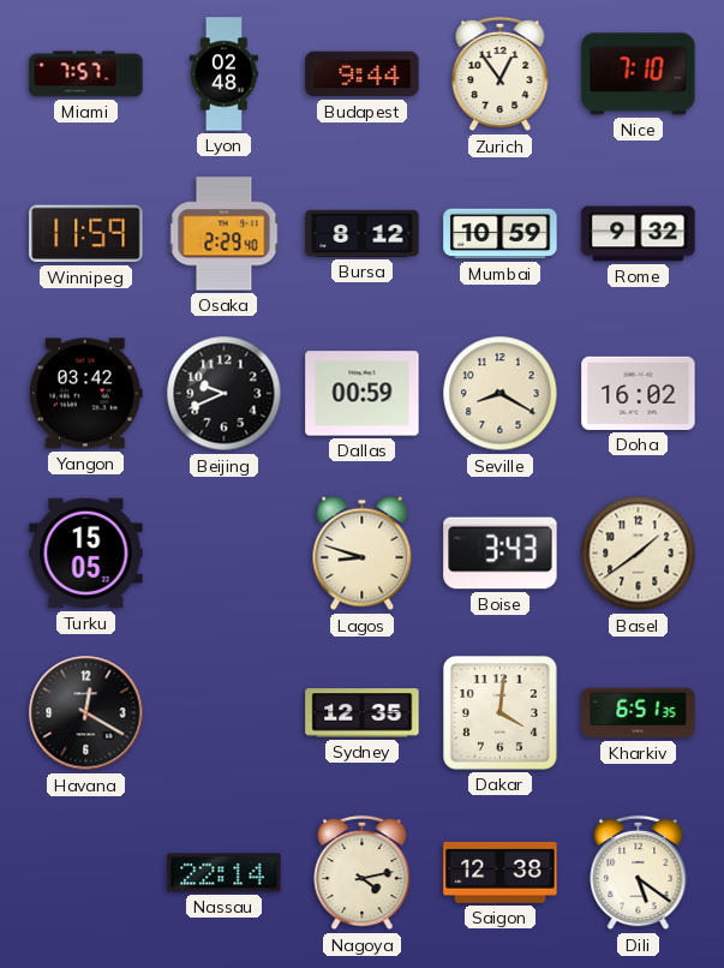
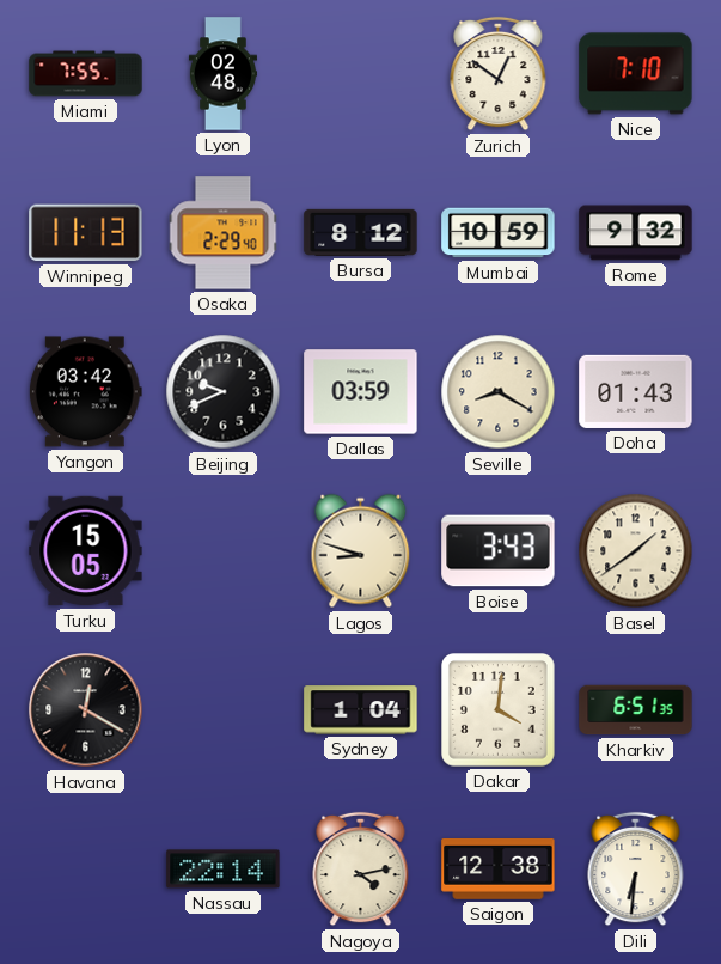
Miami: 7:57 -> 7:55 (86, 74)
Budapest: 9:44 -> none (363, 74)
Zurich: 12:54 -> 12:51 (499, 74)
Winnipeg: 11:59 -> 11:13 (86, 233)
Dallas: 00:59 -> 03:59 (361, 392)
Doha: 16:02 -> 01:43 (636, 391)
Sydney: 12:35 -> 1:04 (361, 710)
Dili: 5:21 -> 6:31 (636, 870)
